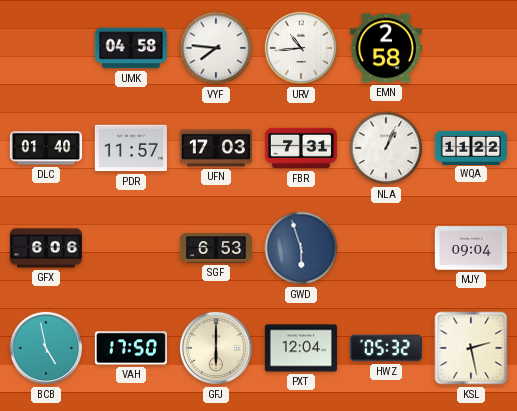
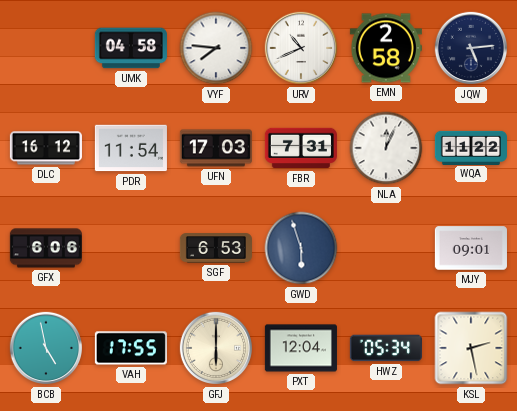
URV: 10:44 -> 10:41 (301, 48)
JQW: none -> 5:14 (471, 48)
DLC: 01:40 -> 16:12 (46, 148)
PDR: 11:57 -> 11:54 (131, 148)
NLA: 1:04 -> 12:04 (386, 148)
MJY: 09:04 -> 09:01 (471, 248)
VAH: 17:50 -> 17:55 (131, 348)
HWZ: 05:32 -> 05:34 (386, 348)
